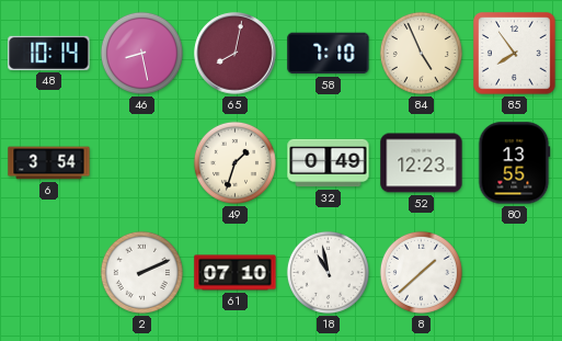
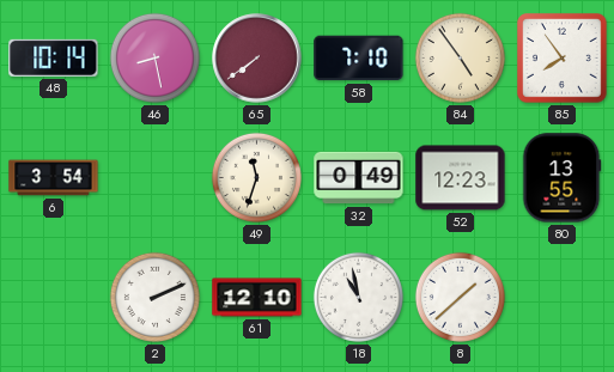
65: 8:02 -> 7:39 (257, 59)
84: 4:56 -> 4:54 (460, 57)
49: 1:33 -> 11:33 (256, 177)
61: 07:10 -> 12:10 (257, 298)
